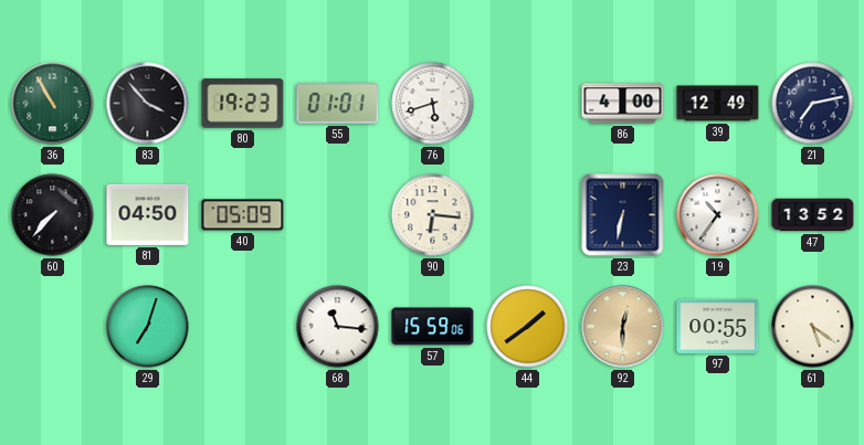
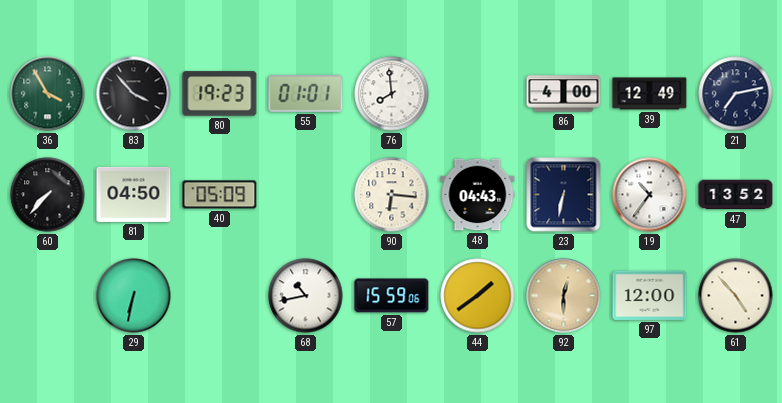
36: 10:55 -> 3:55 (48, 94)
76: 5:42 -> 7:59 (392, 94)
48: none -> 04:43 (478, 195)
29: 7:03 -> 6:32 (134, 296)
68: 11:16 -> 10:43 (306, 296)
97: 00:55 -> 12:00 (650, 295)
61: 5:21 -> 4:53 (736, 296)
